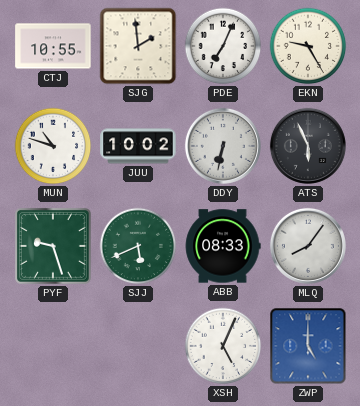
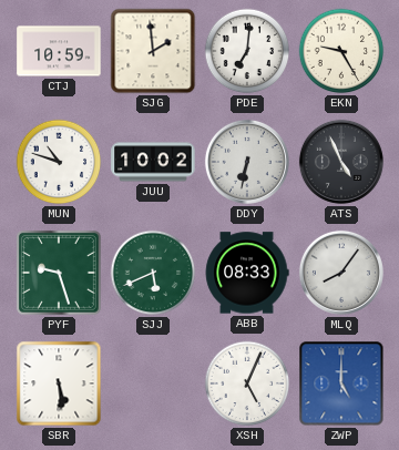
CTJ: 10:55 -> 10:59 (59, 51)
PDE: 7:04 -> 7:01 (247, 51)
ATS: 5:56 -> 4:56 (341, 162)
SBR: none -> 5:29 (59, 383)
